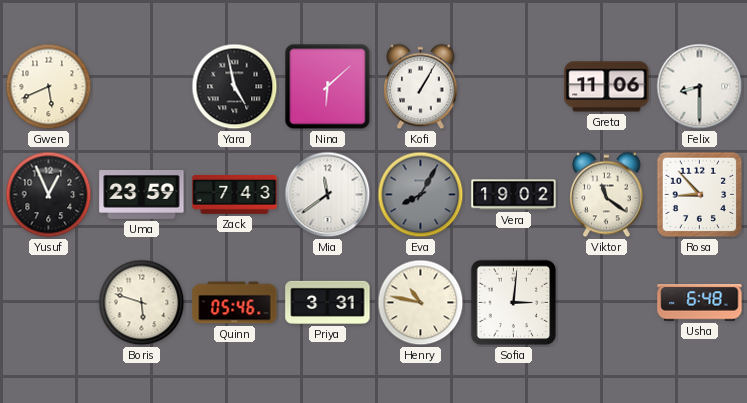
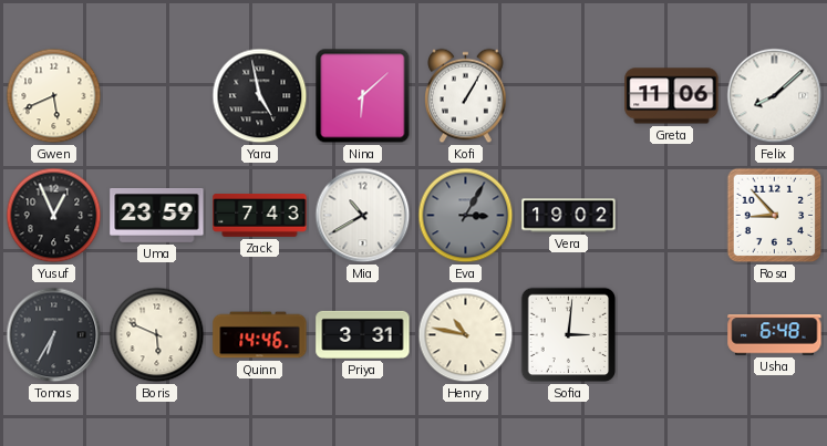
Felix: 8:30 -> 8:08 (775, 96)
Mia: 11:39 -> 10:40 (363, 216)
Eva: 8:05 -> 3:05 (466, 216)
Viktor: 11:21 -> none (607, 195)
Tomas: none -> 6:35 (54, 335)
Boris: 5:48 -> 5:49 (157, 335)
Quinn: 05:46 -> 14:46 (260, 335)
